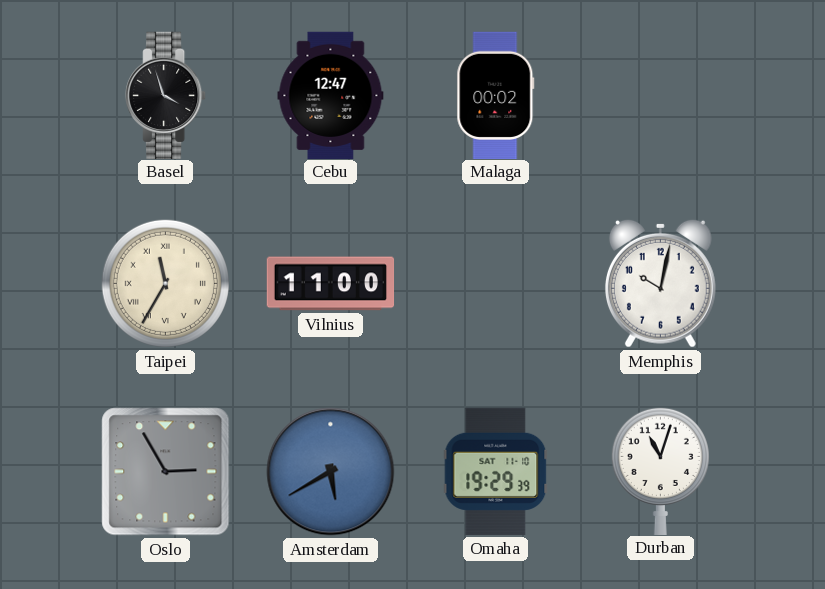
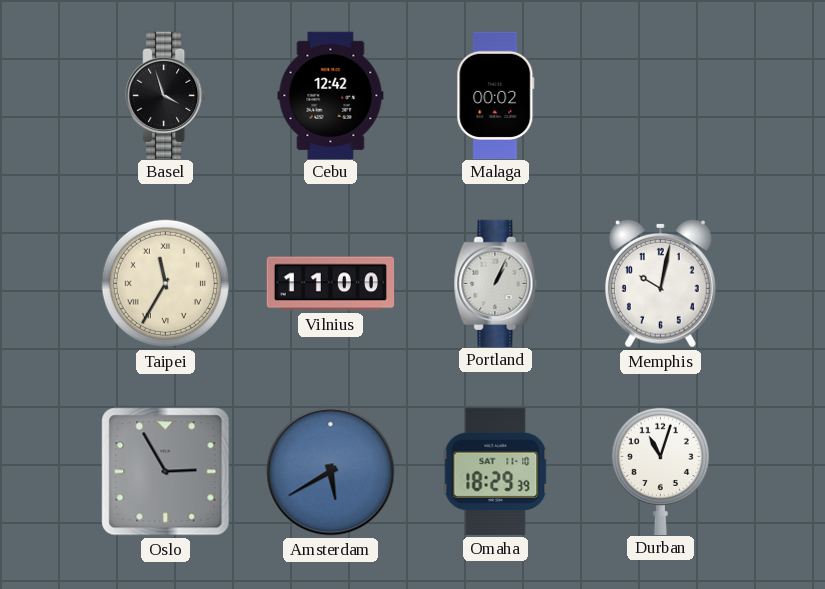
Cebu: 12:47 -> 12:42 (331, 95)
Portland: none -> 1:04 (496, 283)
Omaha: 19:29 -> 18:29 (496, 471)
